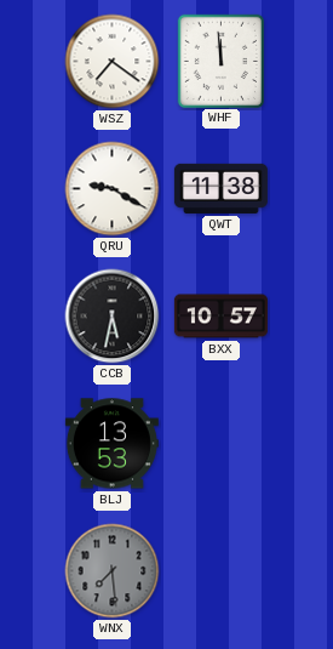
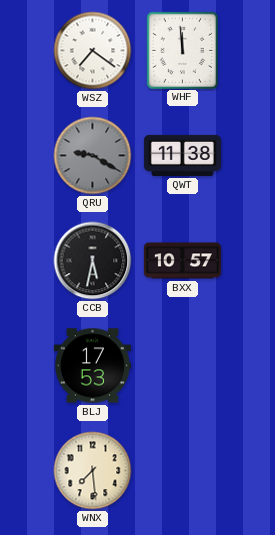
QRU dial: white -> grey (93, 156)
BLJ: 13:53 -> 17:53 (92, 366)
WNX dial: grey -> cream (93, 471)
